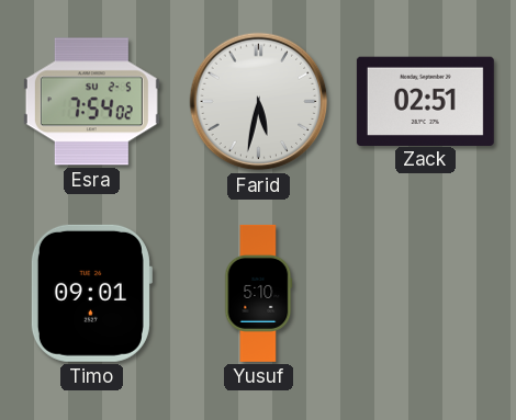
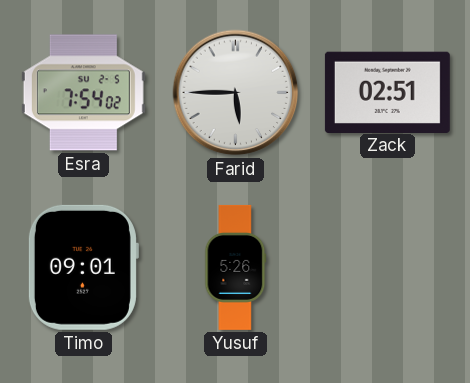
Farid: 5:32 -> 5:45 (236, 93)
Yusuf: 5:10 -> 5:26 (236, 267)
